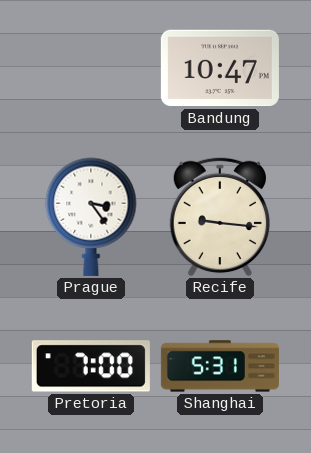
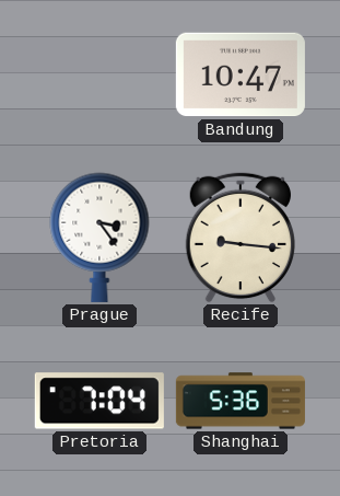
Pretoria: 7:00 -> 7:04 (99, 401)
Shanghai: 5:31 -> 5:36 (241, 401)
